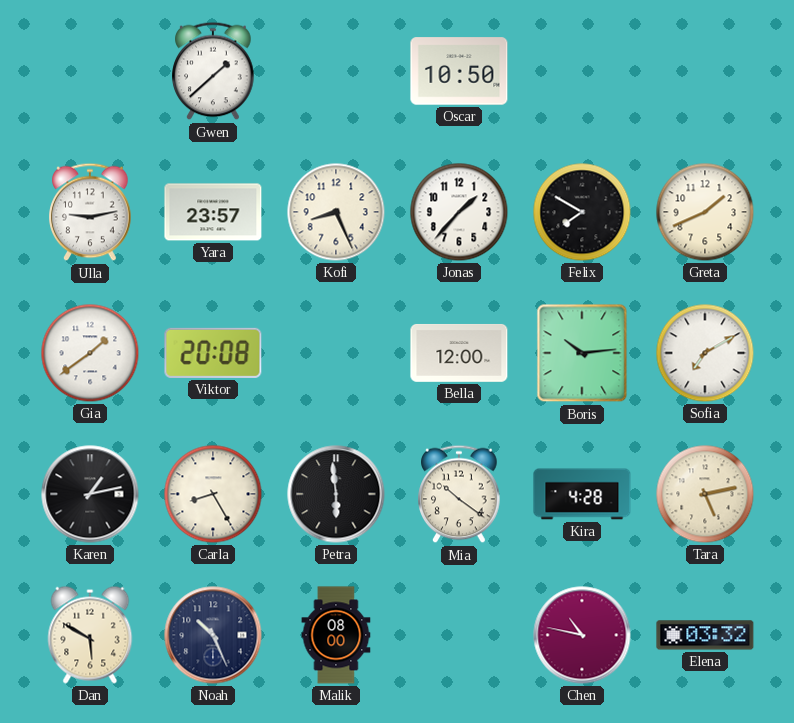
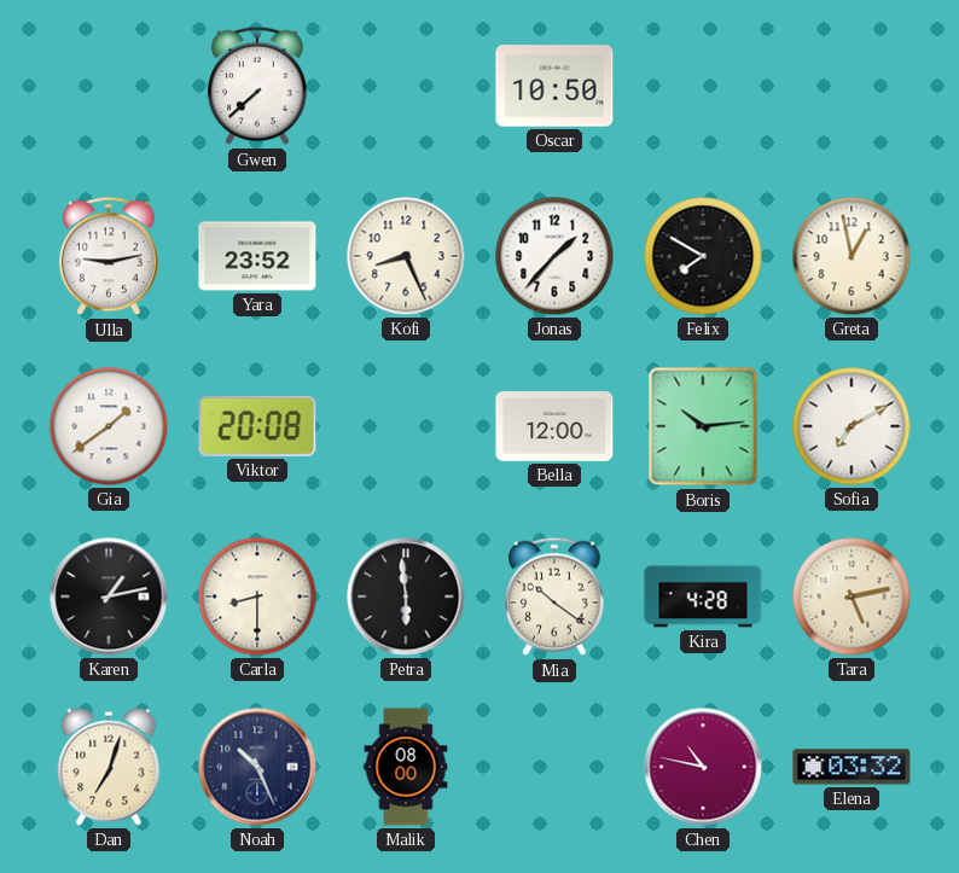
Gwen: 1:38 -> 7:38 (257, 86)
Yara: 23:57 -> 23:52 (257, 256)
Greta: 1:41 -> 12:58 (852, 256)
Carla: 8:25 -> 8:30 (257, 596)
Dan: 5:50 -> 7:03 (109, 767)
